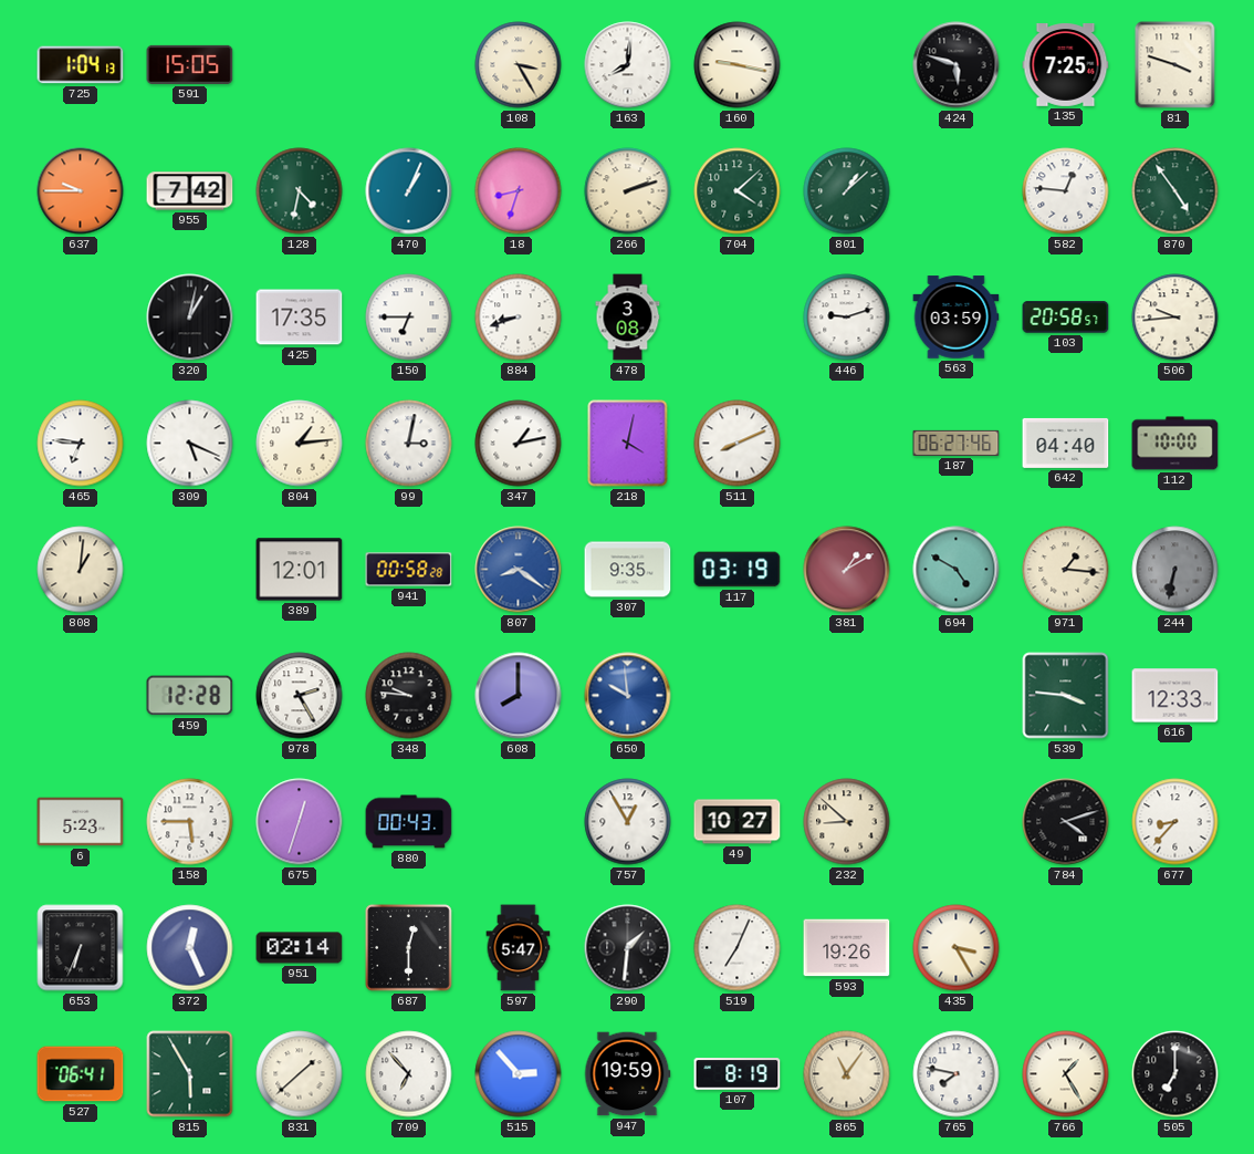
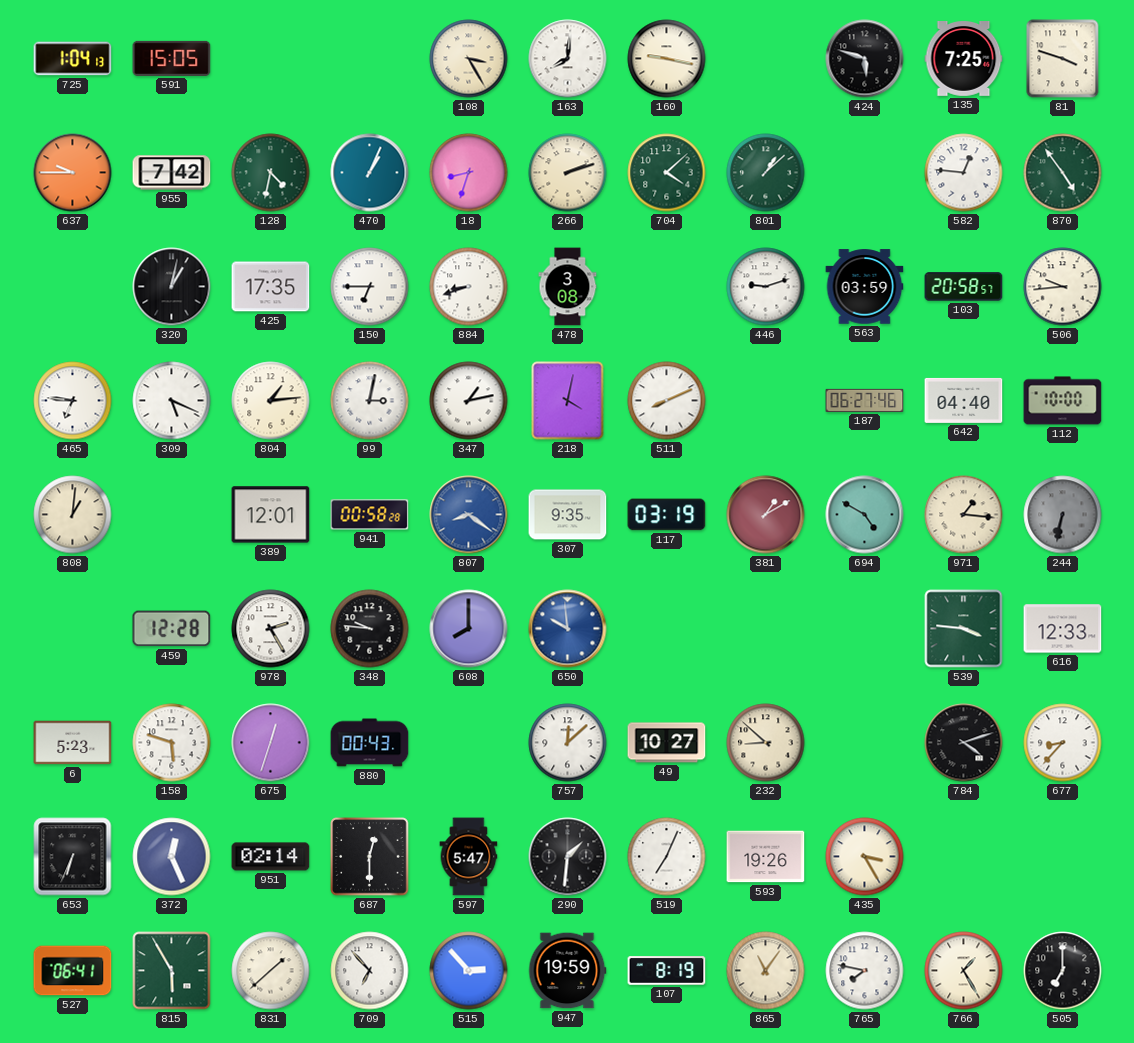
158: 5:45 -> 5:48 (172, 743)
757: 12:55 -> 12:08 (568, 743)
